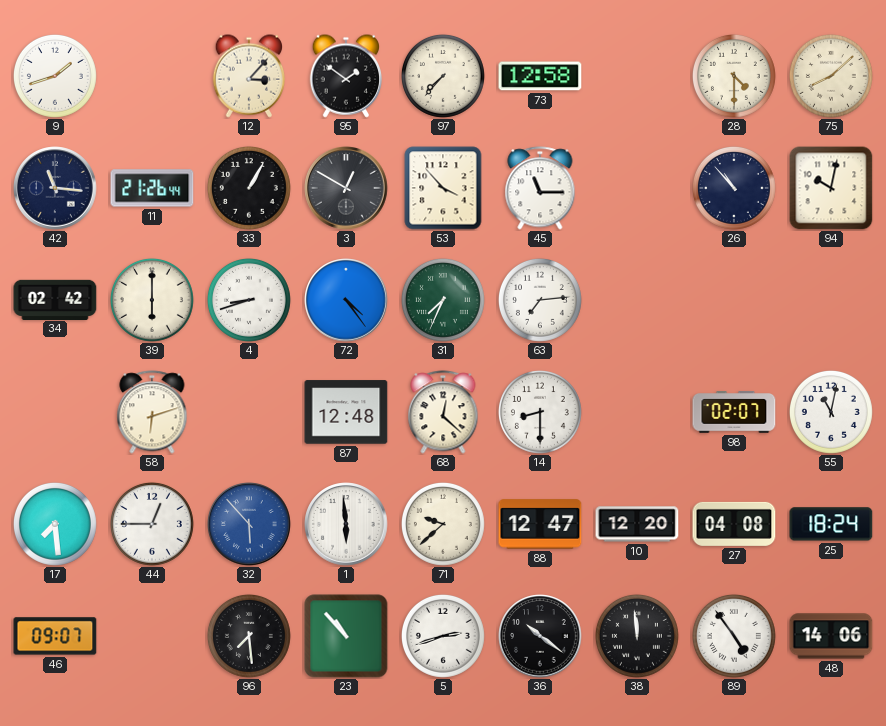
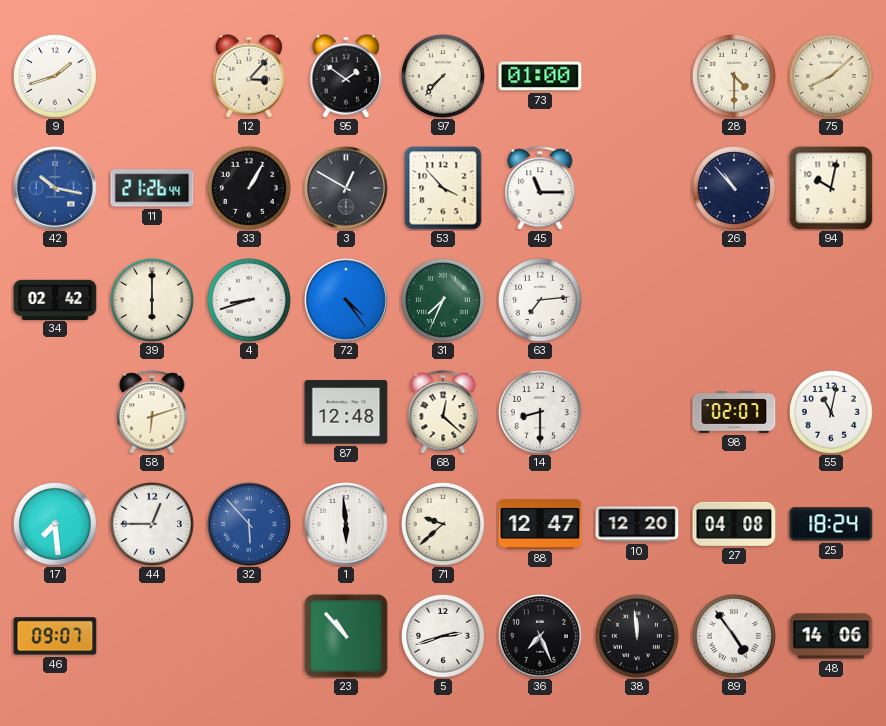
73: 12:58 -> 01:00 (540, 76)
42: 11:16 -> 10:17 (55, 188)
42 dial: navy -> blue (55, 188)
96: 7:29 -> none (249, 636)
36: 10:21 -> 7:26 (540, 636)
